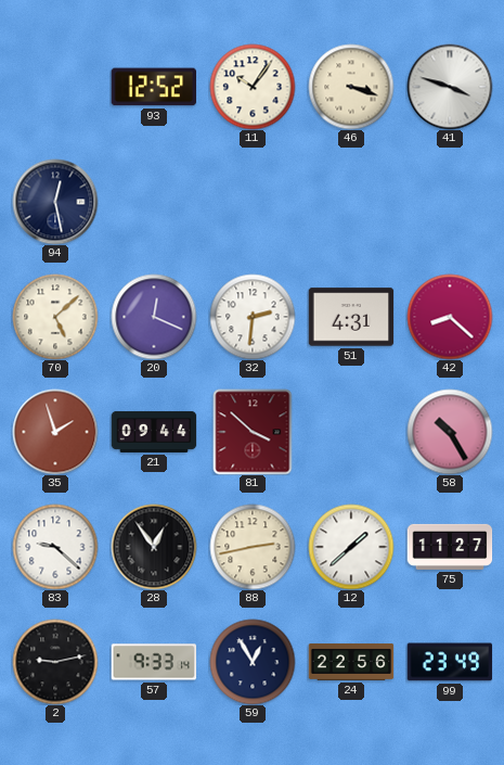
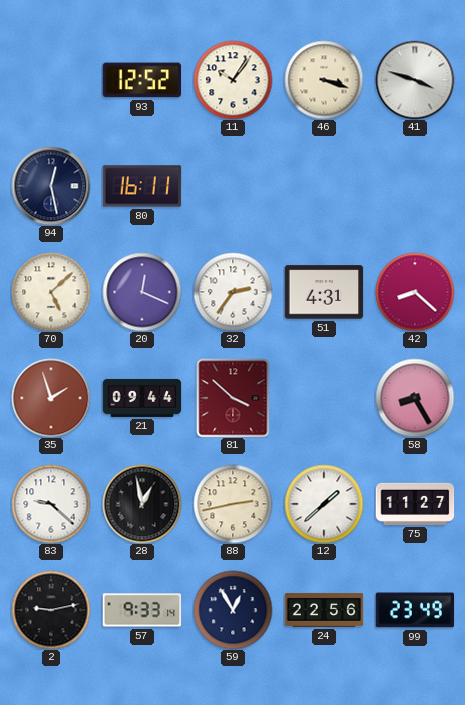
80: none -> 16:11 (142, 186)
32: 2:31 -> 2:36 (233, 292)
58: 10:25 -> 8:25 (415, 398)
28: 12:54 -> 12:58 (142, 504)
